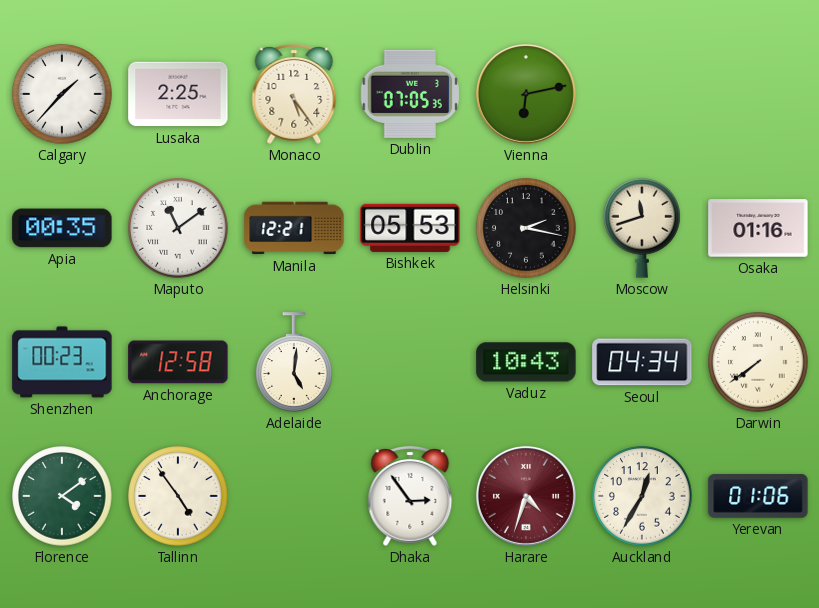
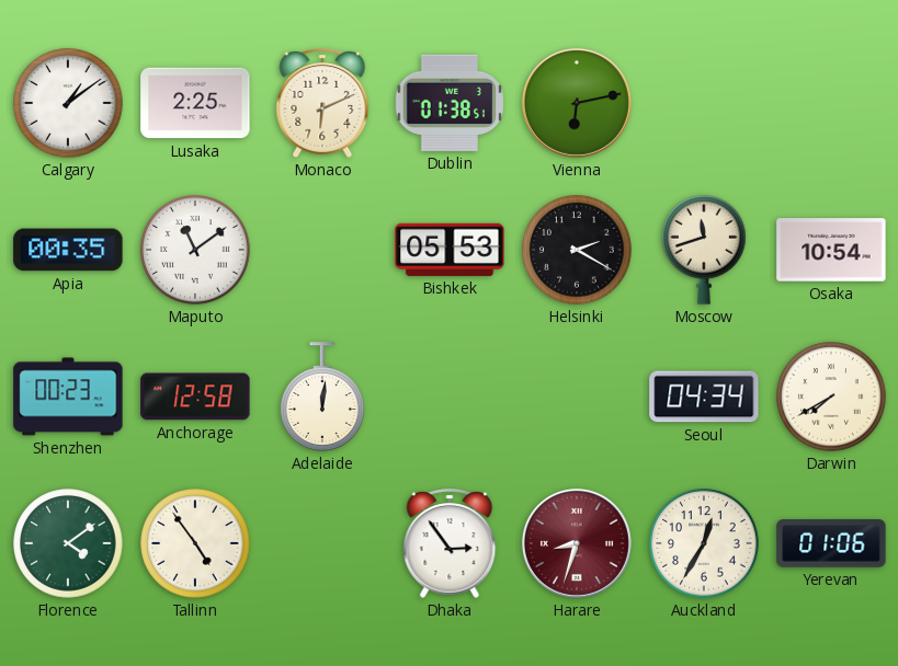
Calgary: 1:37 -> 1:09 (68, 103)
Monaco: 5:24 -> 6:11 (322, 103)
Dublin: 07:05 -> 01:38 (448, 103)
Manila: 12:21 -> none (294, 228)
Helsinki: 2:17 -> 2:20 (577, 250)
Osaka: 01:16 -> 10:54 (831, 250)
Adelaide: 5:01 -> 12:01 (322, 397)
Vaduz: 10:43 -> none (526, 362)
Darwin: 7:39 -> 7:40 (831, 397)
Harare: 4:33 -> 8:33 (577, 543)
